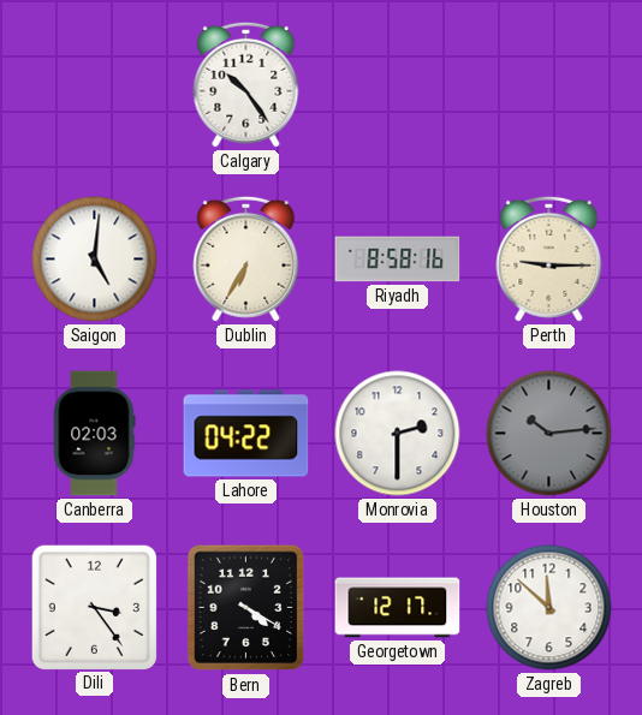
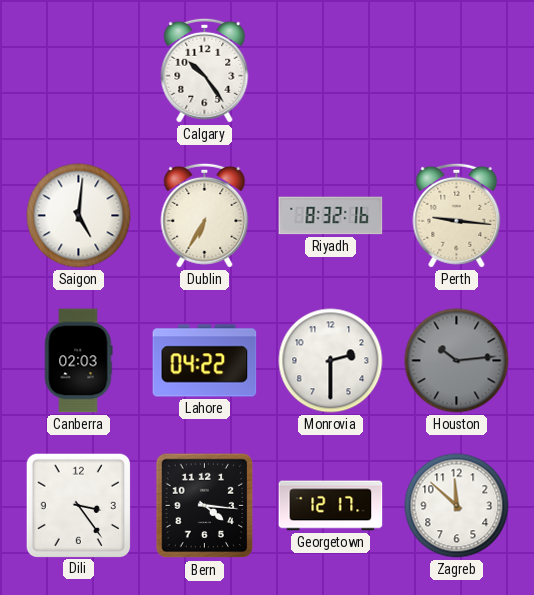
Riyadh: 8:58 -> 8:32 (331, 216)
Perth: 9:15 -> 9:16 (457, 215)
Bern: 4:20 -> 4:16 (205, 506)
